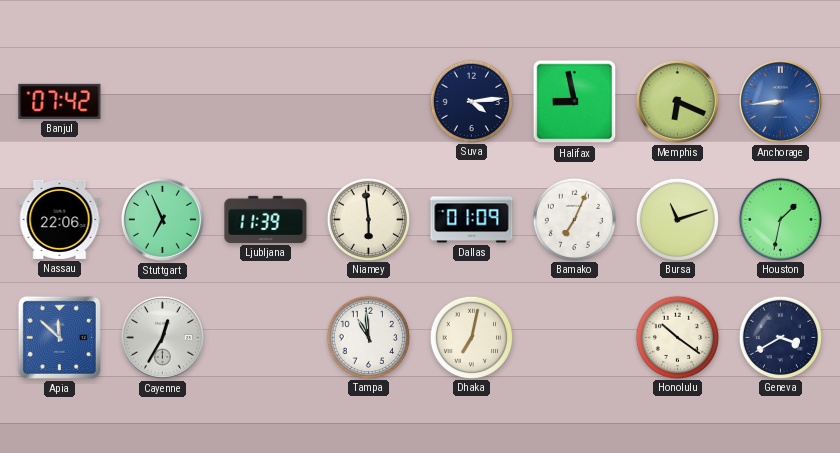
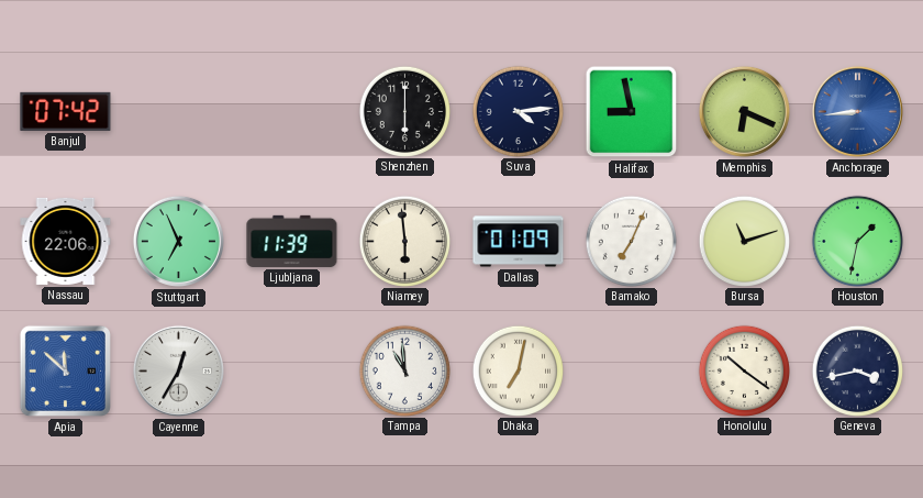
Shenzhen: none -> 6:00 (404, 111)
Geneva: 3:40 -> 3:43 (857, 370)
